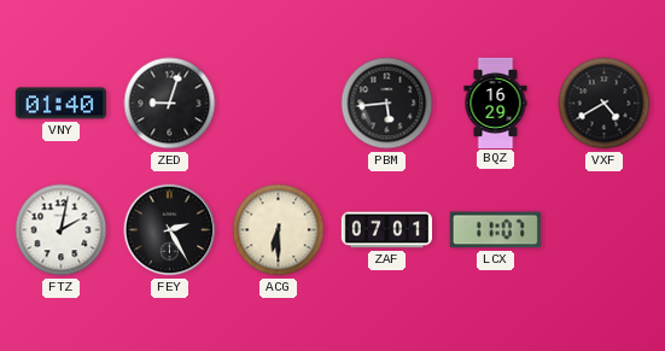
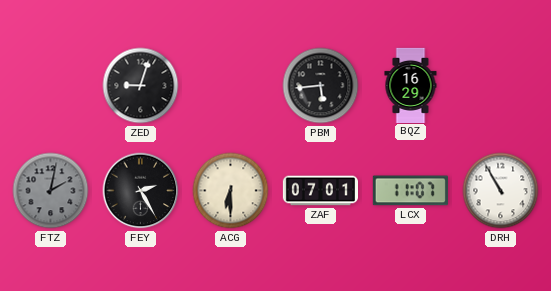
VNY: 01:40 -> none (60, 104)
VXF: 4:40 -> none (605, 104)
FTZ dial: white -> grey (51, 191)
DRH: none -> 10:55 (501, 191)
